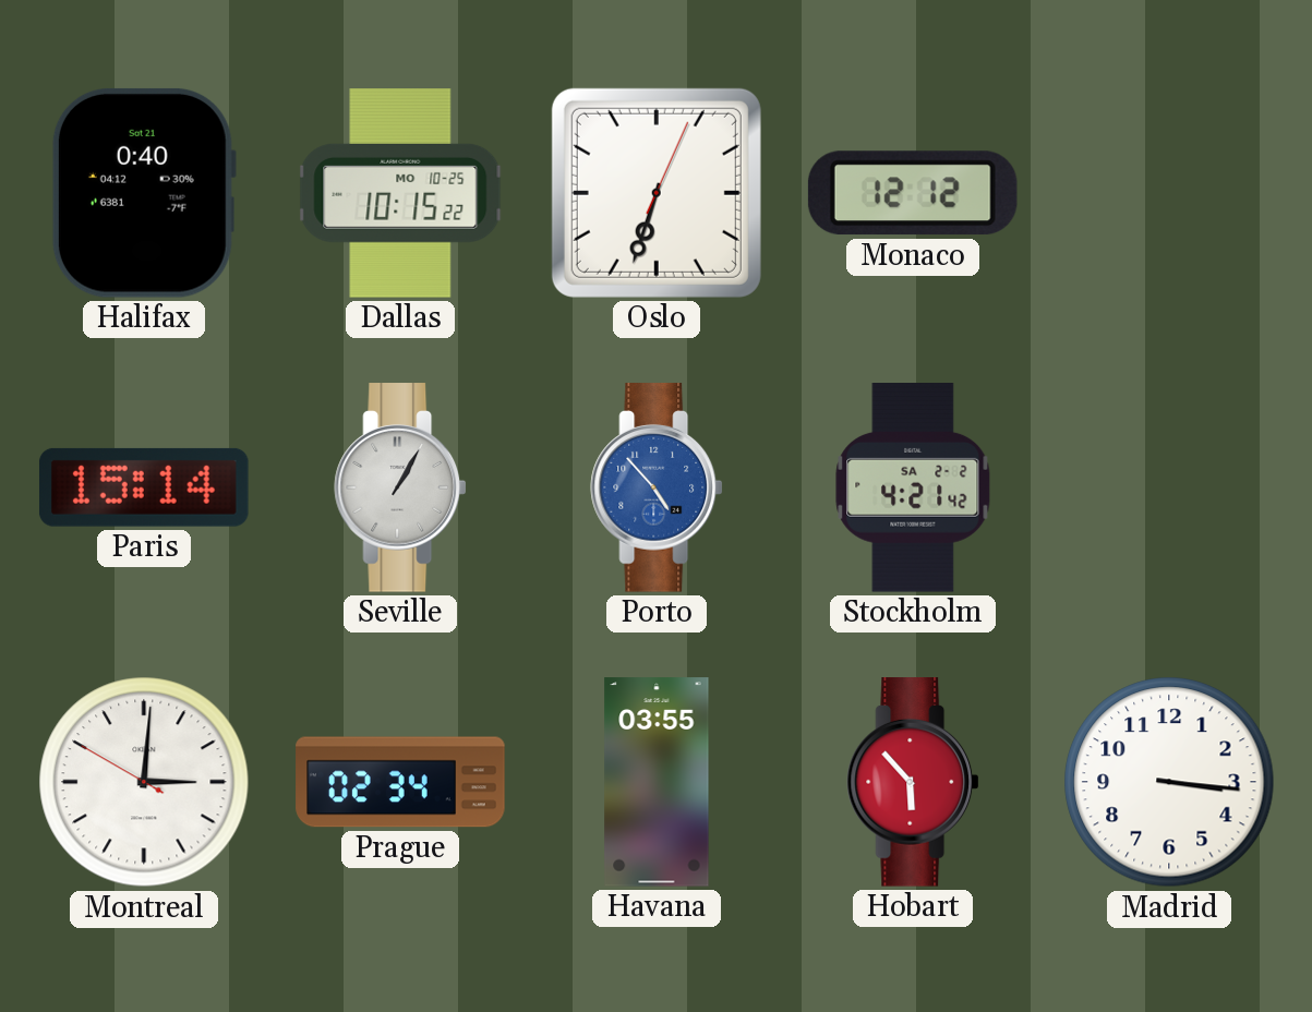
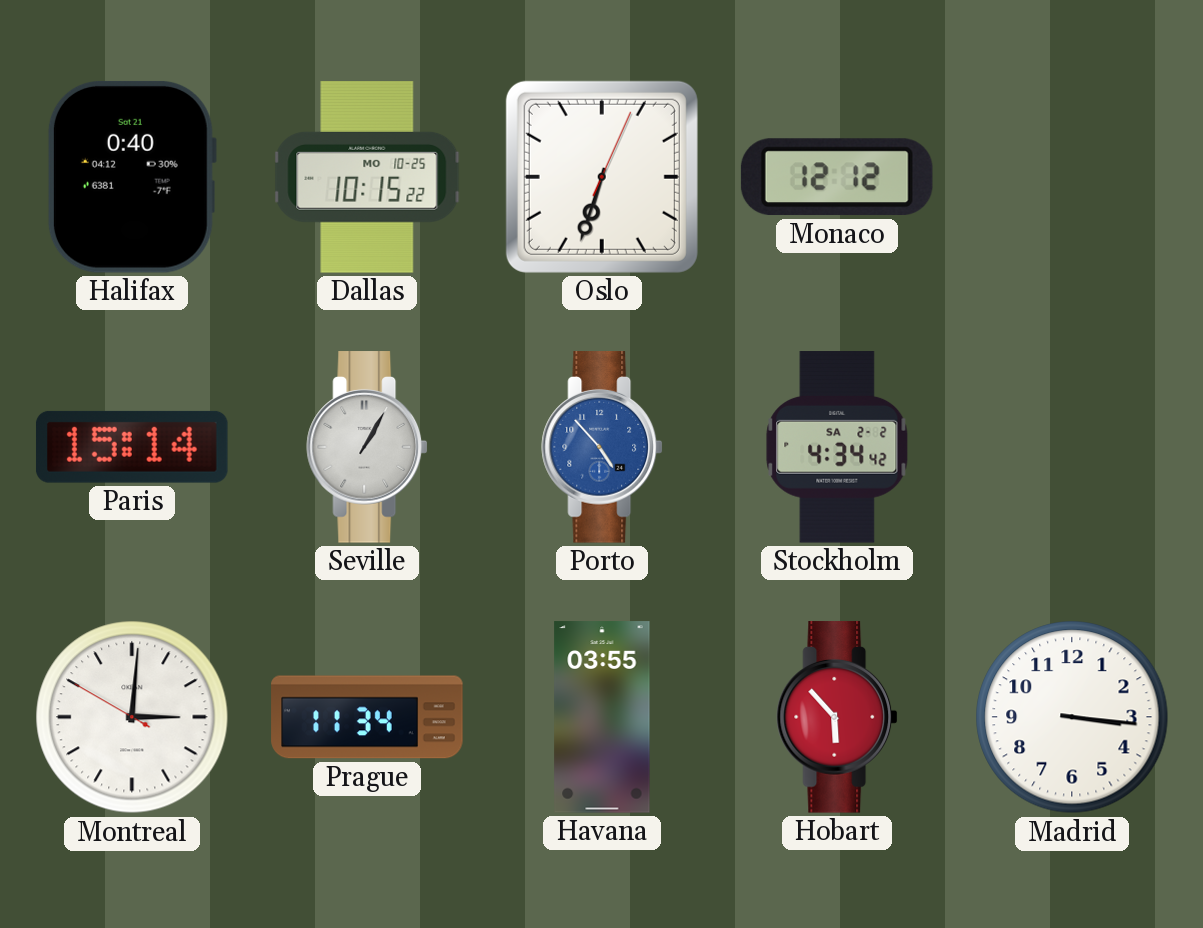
Stockholm: 4:21 -> 4:34 (837, 447)
Prague: 02:34 -> 11:34 (367, 717)
